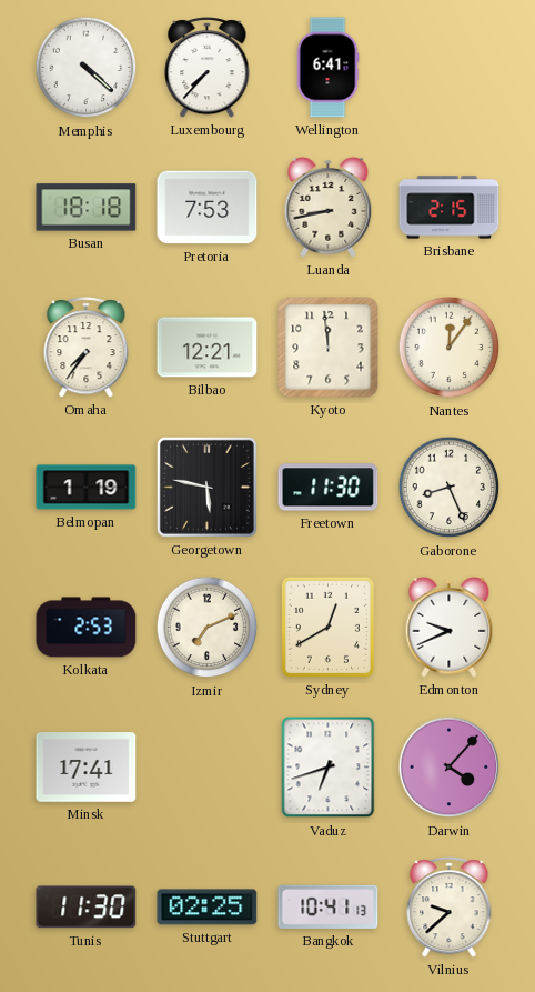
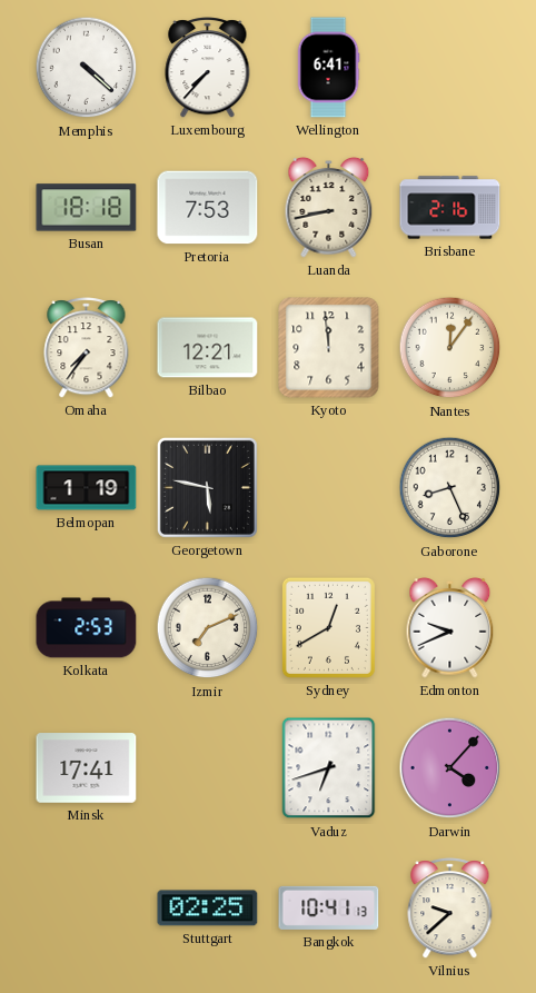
Brisbane: 2:15 -> 2:16 (450, 208)
Freetown: 11:30 -> none (329, 488)
Tunis: 11:30 -> none (87, 908)
